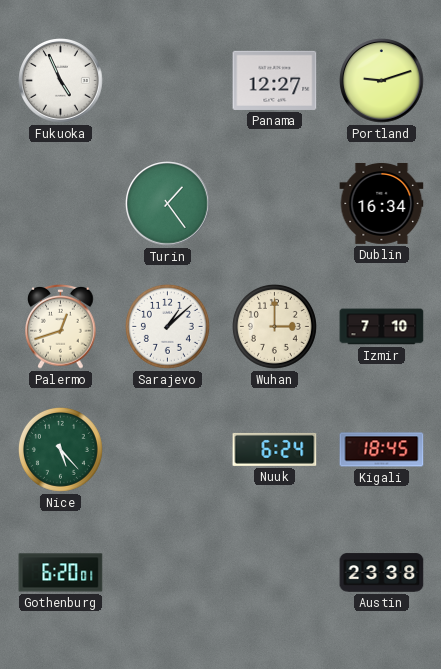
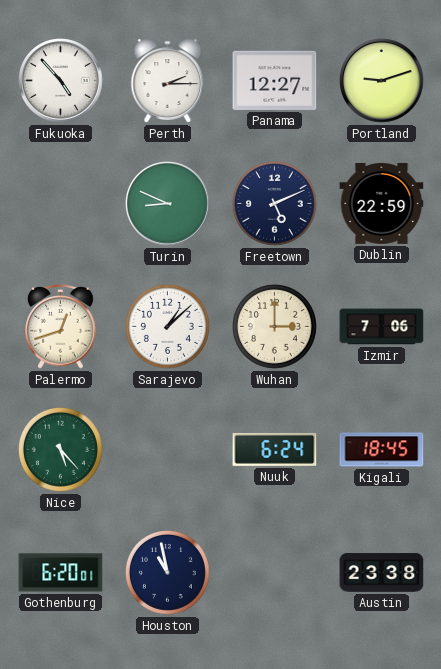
Fukuoka: 4:56 -> 4:53 (61, 81)
Perth: none -> 2:15 (168, 81)
Turin: 1:24 -> 8:49 (168, 204)
Freetown: none -> 5:11 (274, 203)
Dublin: 16:34 -> 22:59 (382, 203)
Izmir: 7:10 -> 7:06 (382, 327)
Houston: none -> 10:58 (167, 572)
